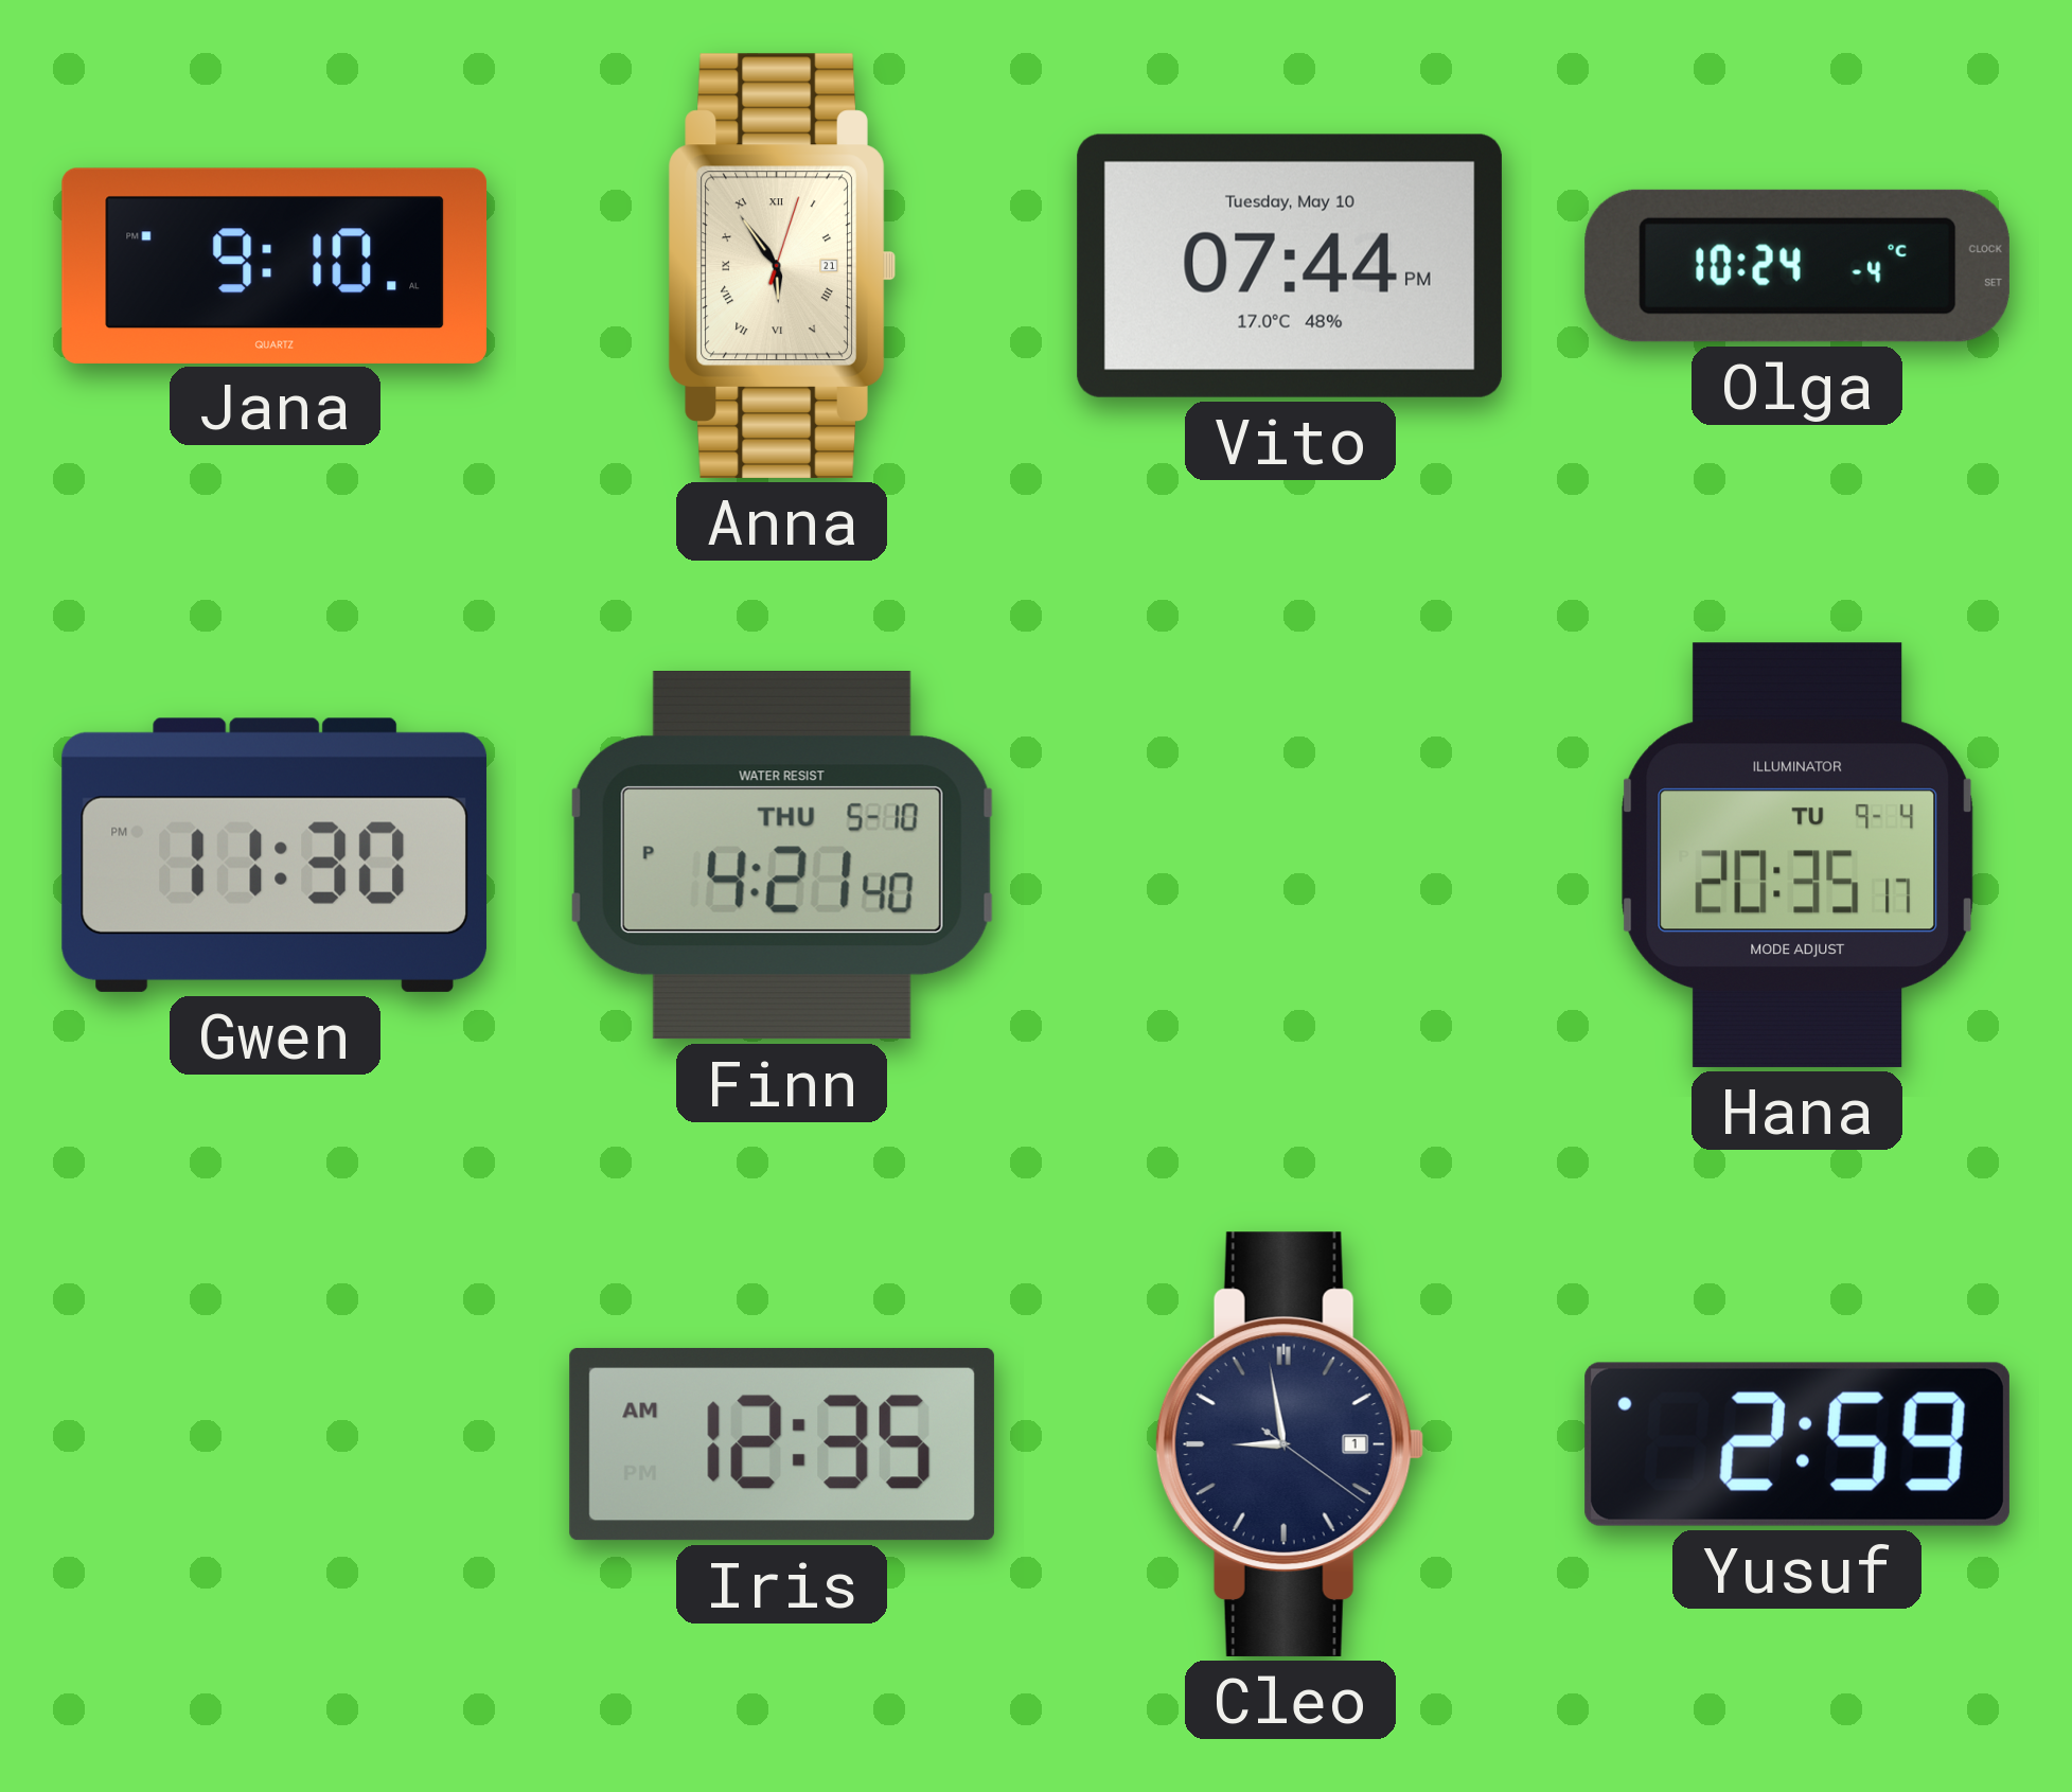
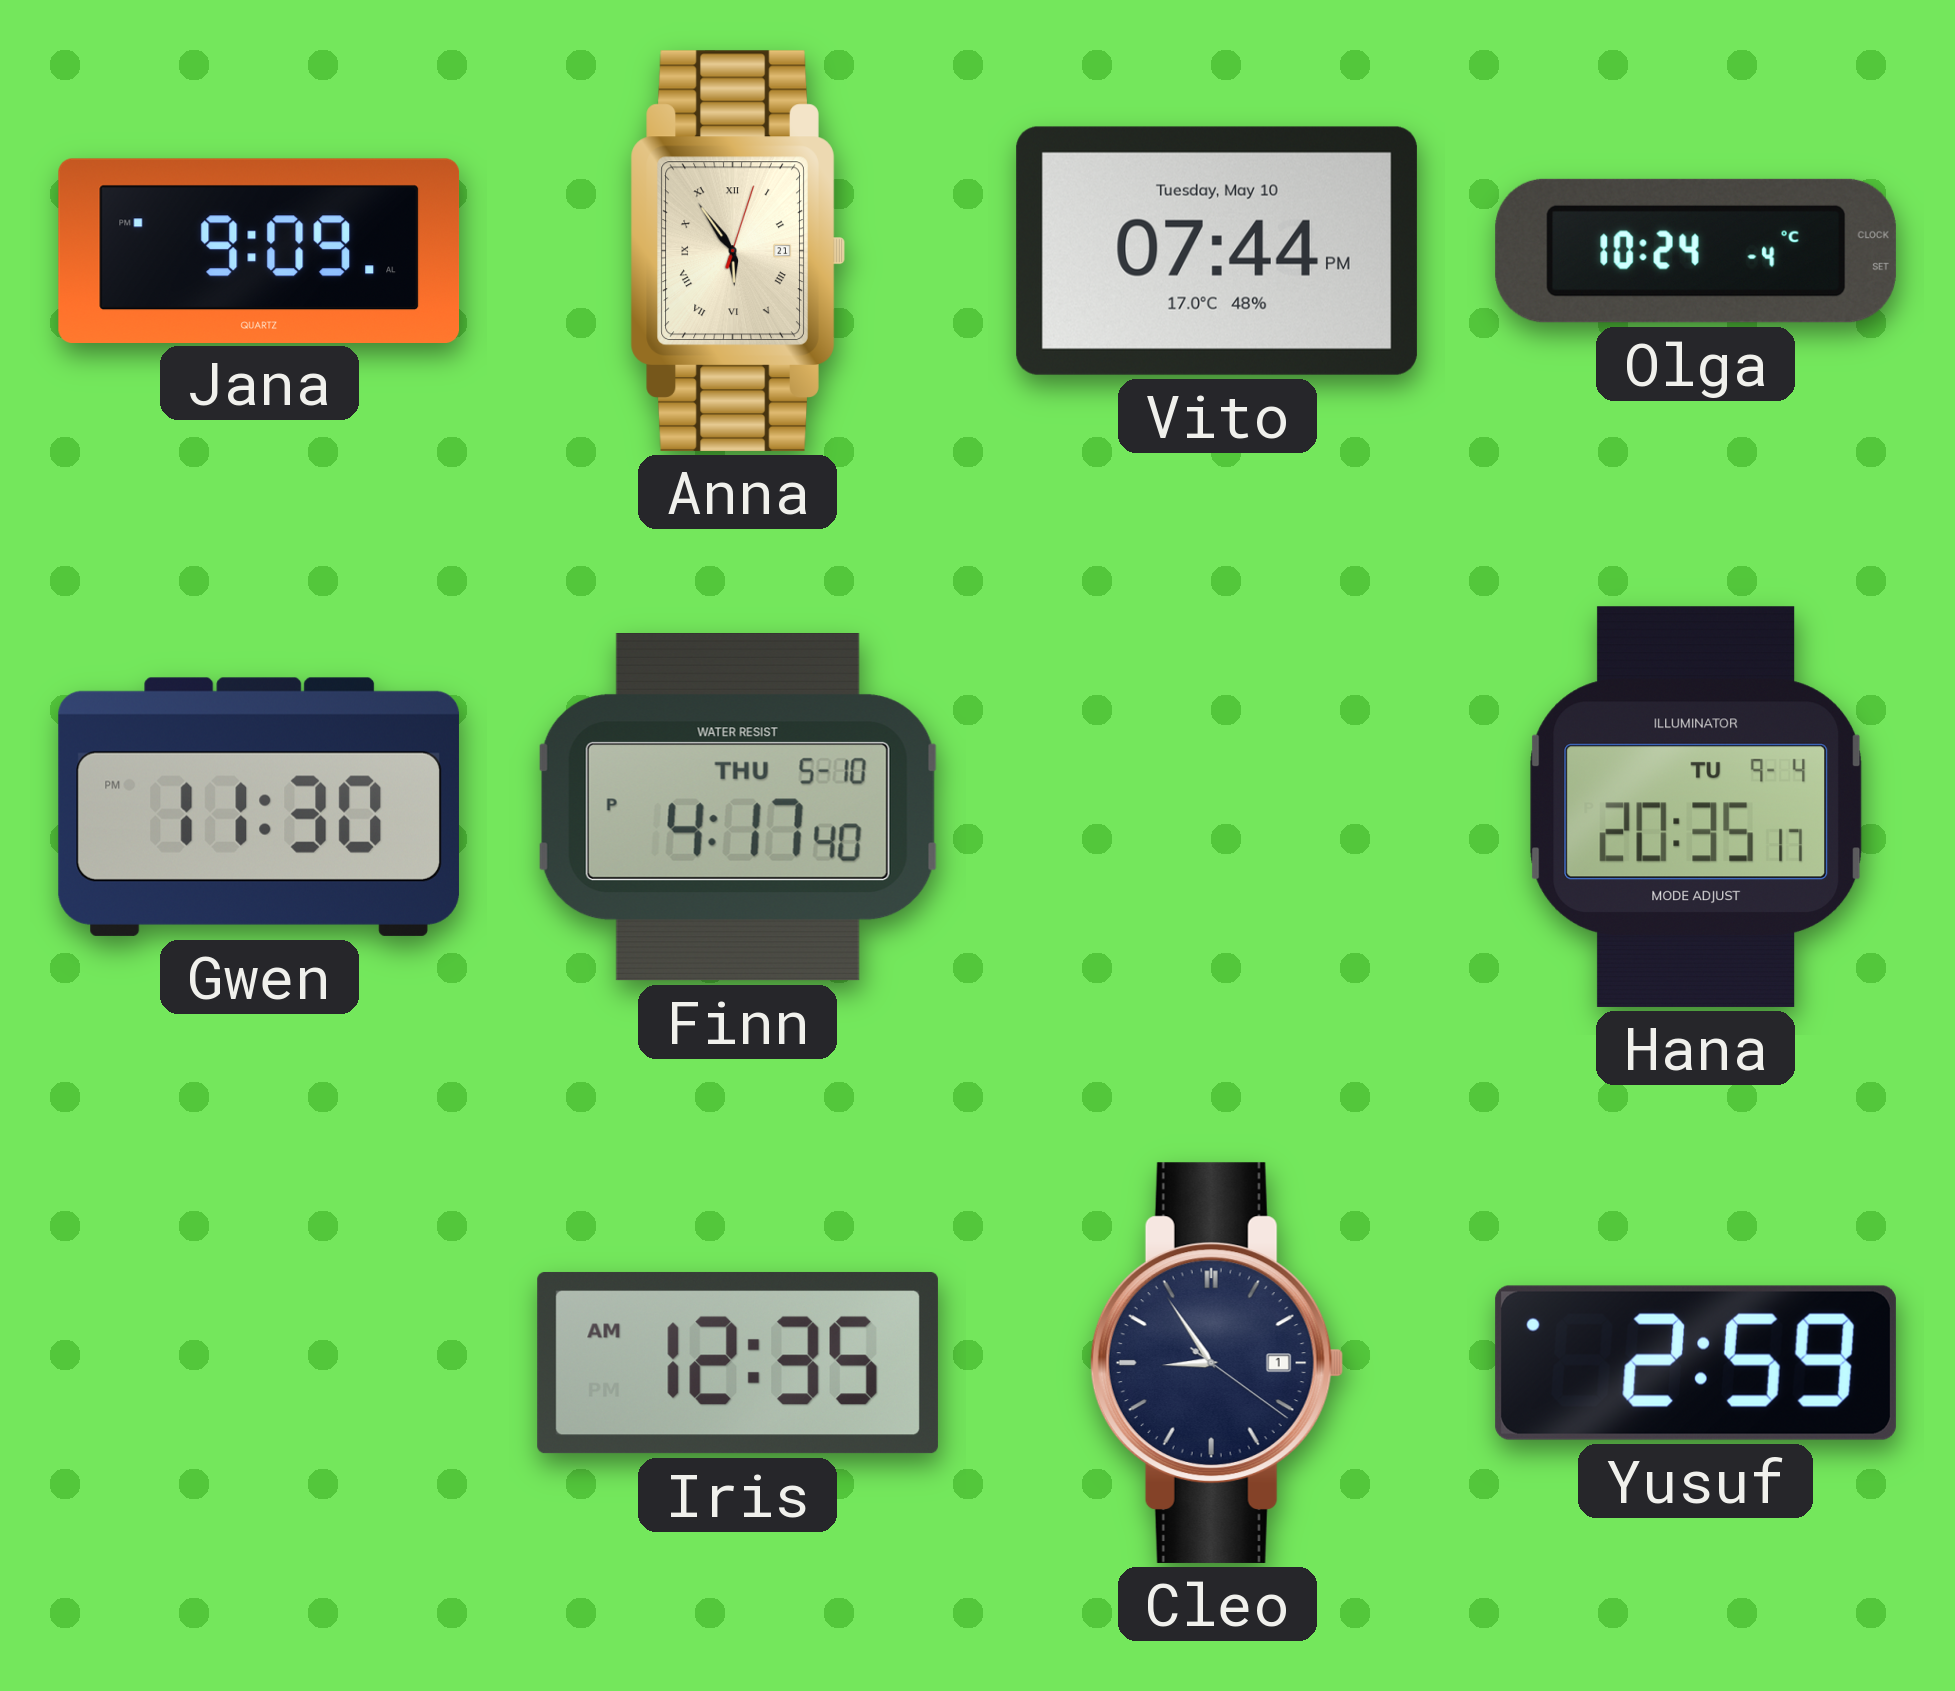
Jana: 9:10 -> 9:09 (259, 250)
Finn: 4:21 -> 4:17 (738, 808)
Cleo: 8:58 -> 8:54 (1217, 1363)
